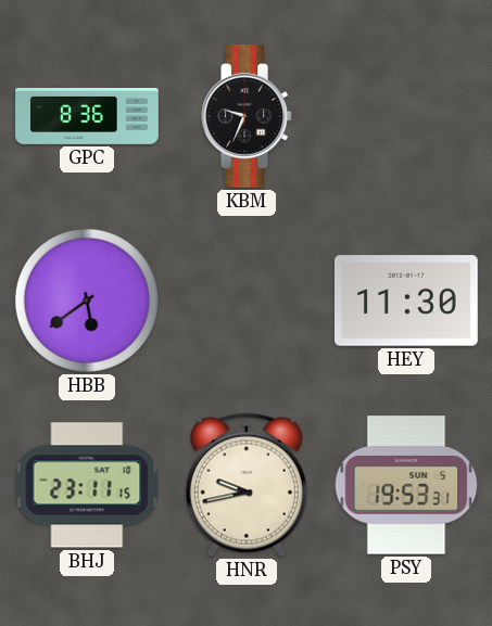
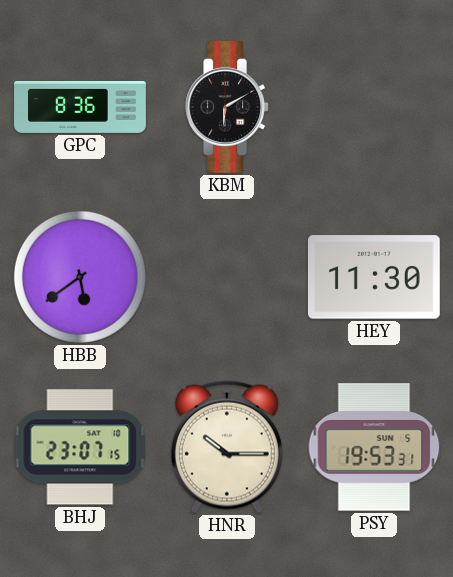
KBM: 9:34 -> 6:10 (227, 108)
BHJ: 23:11 -> 23:07 (80, 447)
HNR: 9:43 -> 10:15 (227, 447)
